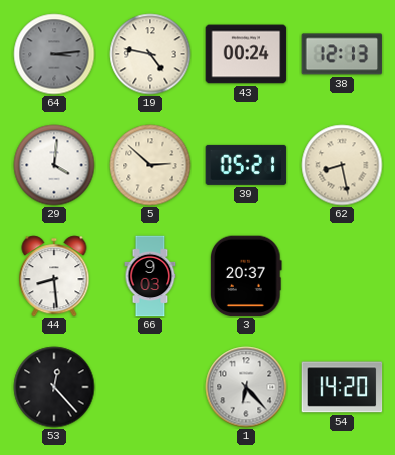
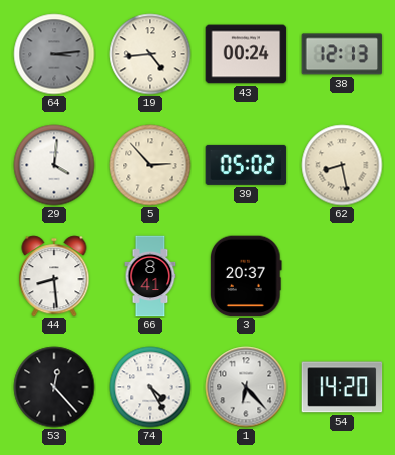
19: 4:47 -> 4:44 (150, 54)
5: 2:52 -> 2:53 (150, 165)
39: 05:21 -> 05:02 (246, 165)
66: 9:03 -> 8:41 (150, 276)
74: none -> 4:25 (150, 387)
